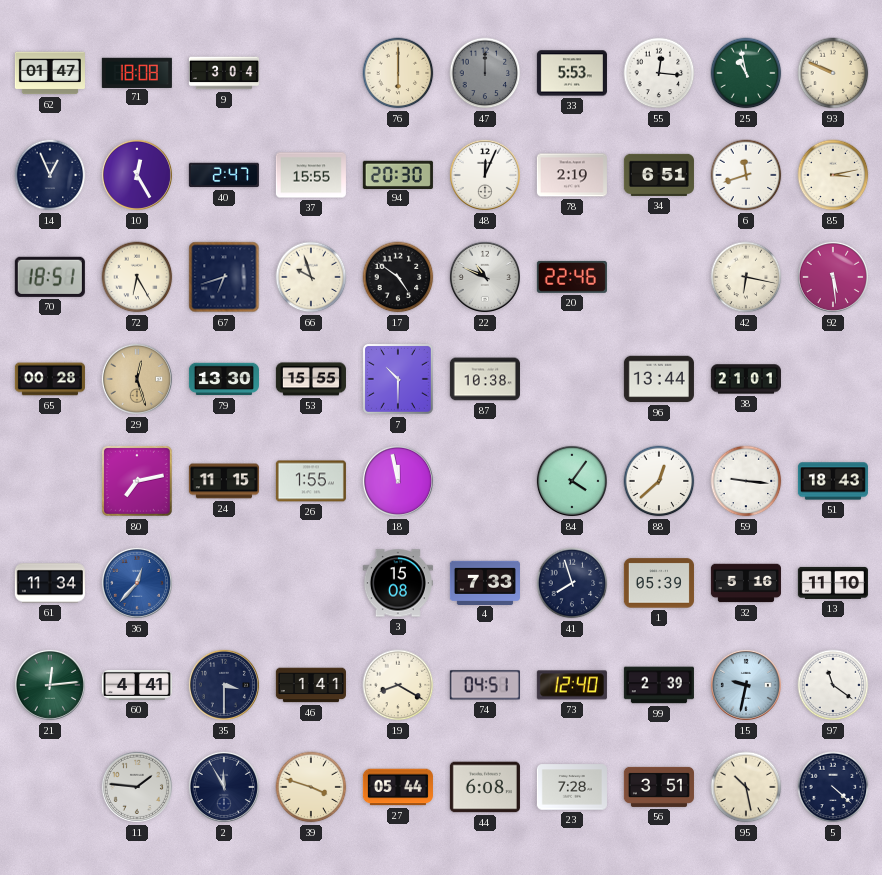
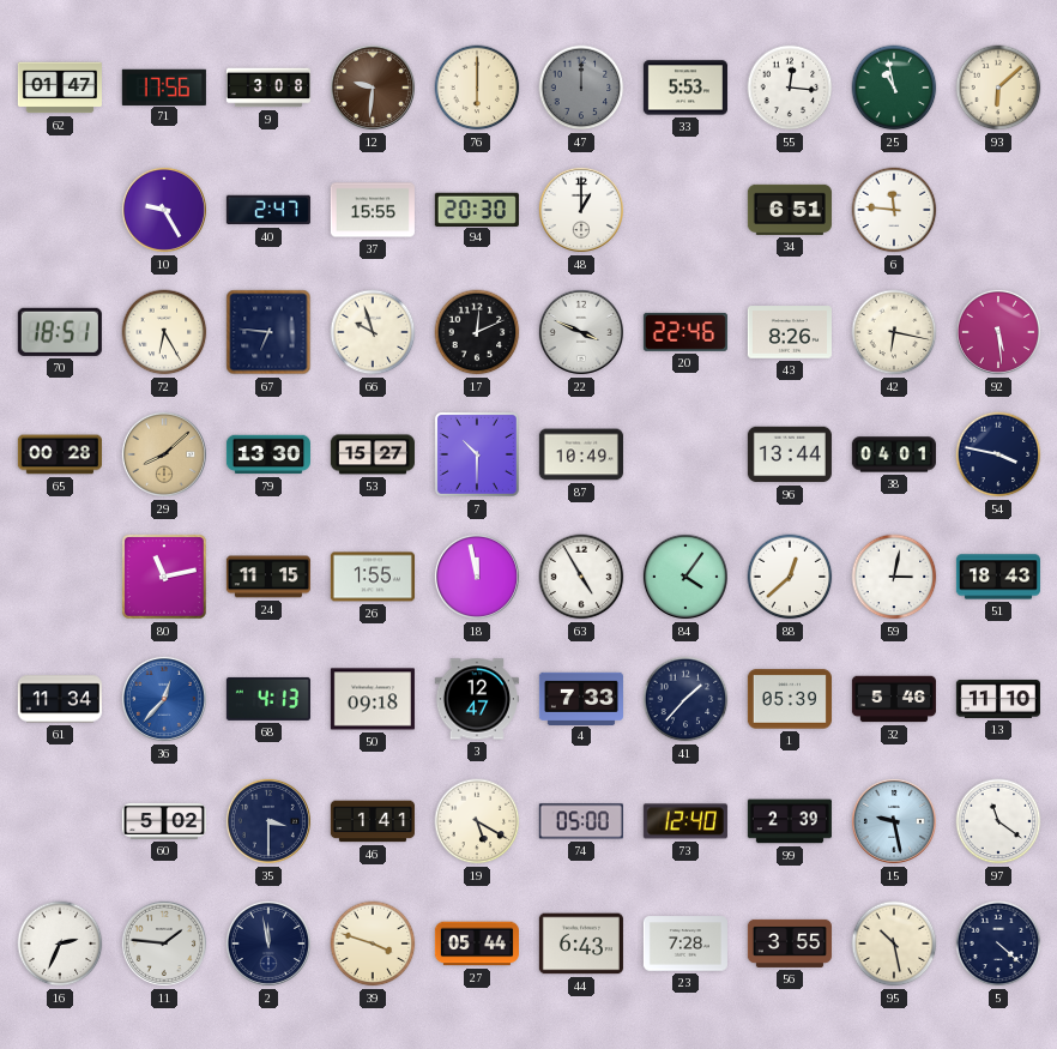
71: 18:08 -> 17:56 (164, 86)
9: 3:04 -> 3:08 (268, 88)
12: none -> 9:31 (373, 88)
93: 9:49 -> 6:08 (998, 88)
14: 12:56 -> none (50, 175)
10: 12:25 -> 9:25 (164, 210)
48: 12:04 -> 1:00 (581, 210)
78: 2:19 -> none (572, 175)
6: 11:42 -> 11:46 (894, 210)
85: 3:13 -> none (833, 175)
67: 6:42 -> 6:46 (268, 332)
17: 4:51 -> 12:11 (477, 332)
22: 10:49 -> 3:49 (581, 332)
43: none -> 8:26 (790, 332)
29: 12:27 -> 8:08 (164, 454)
53: 15:55 -> 15:27 (373, 454)
87: 10:38 -> 10:49 (581, 454)
38: 21:01 -> 04:01 (894, 454)
54: none -> 3:47 (998, 454)
80: 7:13 -> 11:13 (164, 577)
63: none -> 4:55 (581, 577)
59: 9:16 -> 3:02 (894, 577)
68: none -> 4:13 (268, 699)
50: none -> 09:18 (373, 699)
3: 15:08 -> 12:47 (477, 699)
41: 7:57 -> 1:37 (685, 699)
32: 5:16 -> 5:46 (894, 699)
21: 12:14 -> none (50, 685)
60: 4:41 -> 5:02 (164, 821)
19: 8:20 -> 5:20 (477, 821)
74: 04:51 -> 05:00 (581, 821)
15: 9:32 -> 9:28 (894, 821)
16: none -> 2:34 (60, 944)
2: 11:55 -> 11:58 (268, 944)
44: 6:08 -> 6:43 (581, 944)
56: 3:51 -> 3:55 (790, 944)
